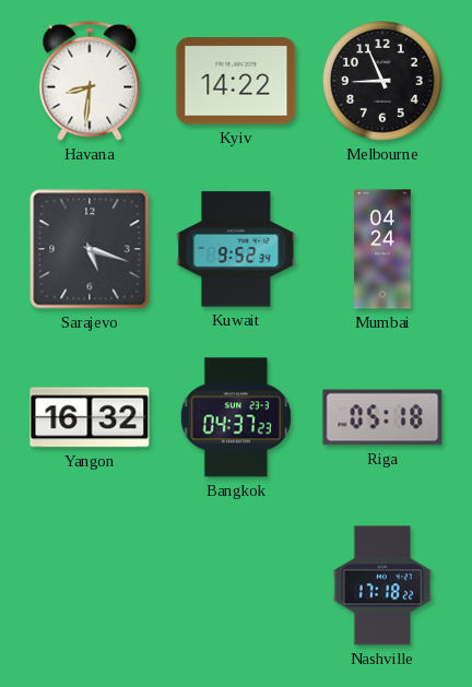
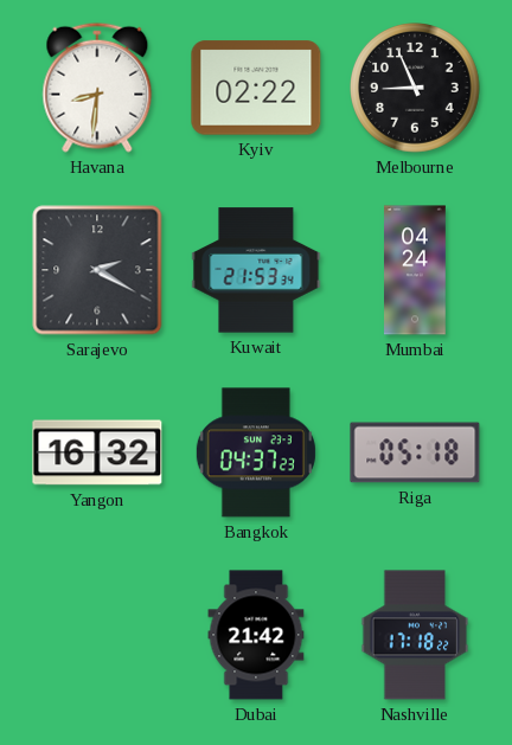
Kyiv: 14:22 -> 02:22 (256, 88)
Sarajevo: 5:18 -> 2:20 (97, 270)
Kuwait: 9:52 -> 21:53 (256, 270)
Dubai: none -> 21:42 (256, 635)
